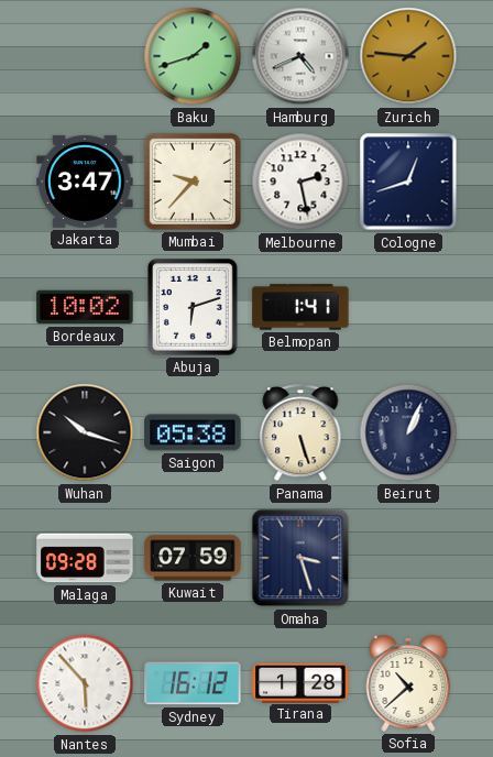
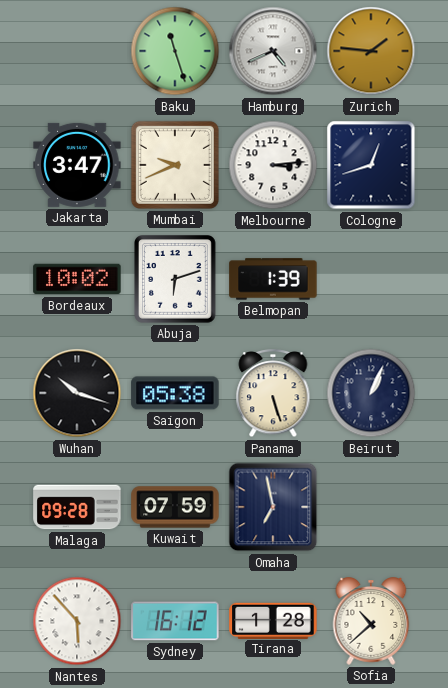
Baku: 1:42 -> 11:27 (175, 51)
Mumbai: 9:37 -> 9:41 (175, 165)
Melbourne: 2:28 -> 3:14 (273, 165)
Belmopan: 1:41 -> 1:39 (273, 279)
Omaha: 3:27 -> 6:58 (273, 507)
